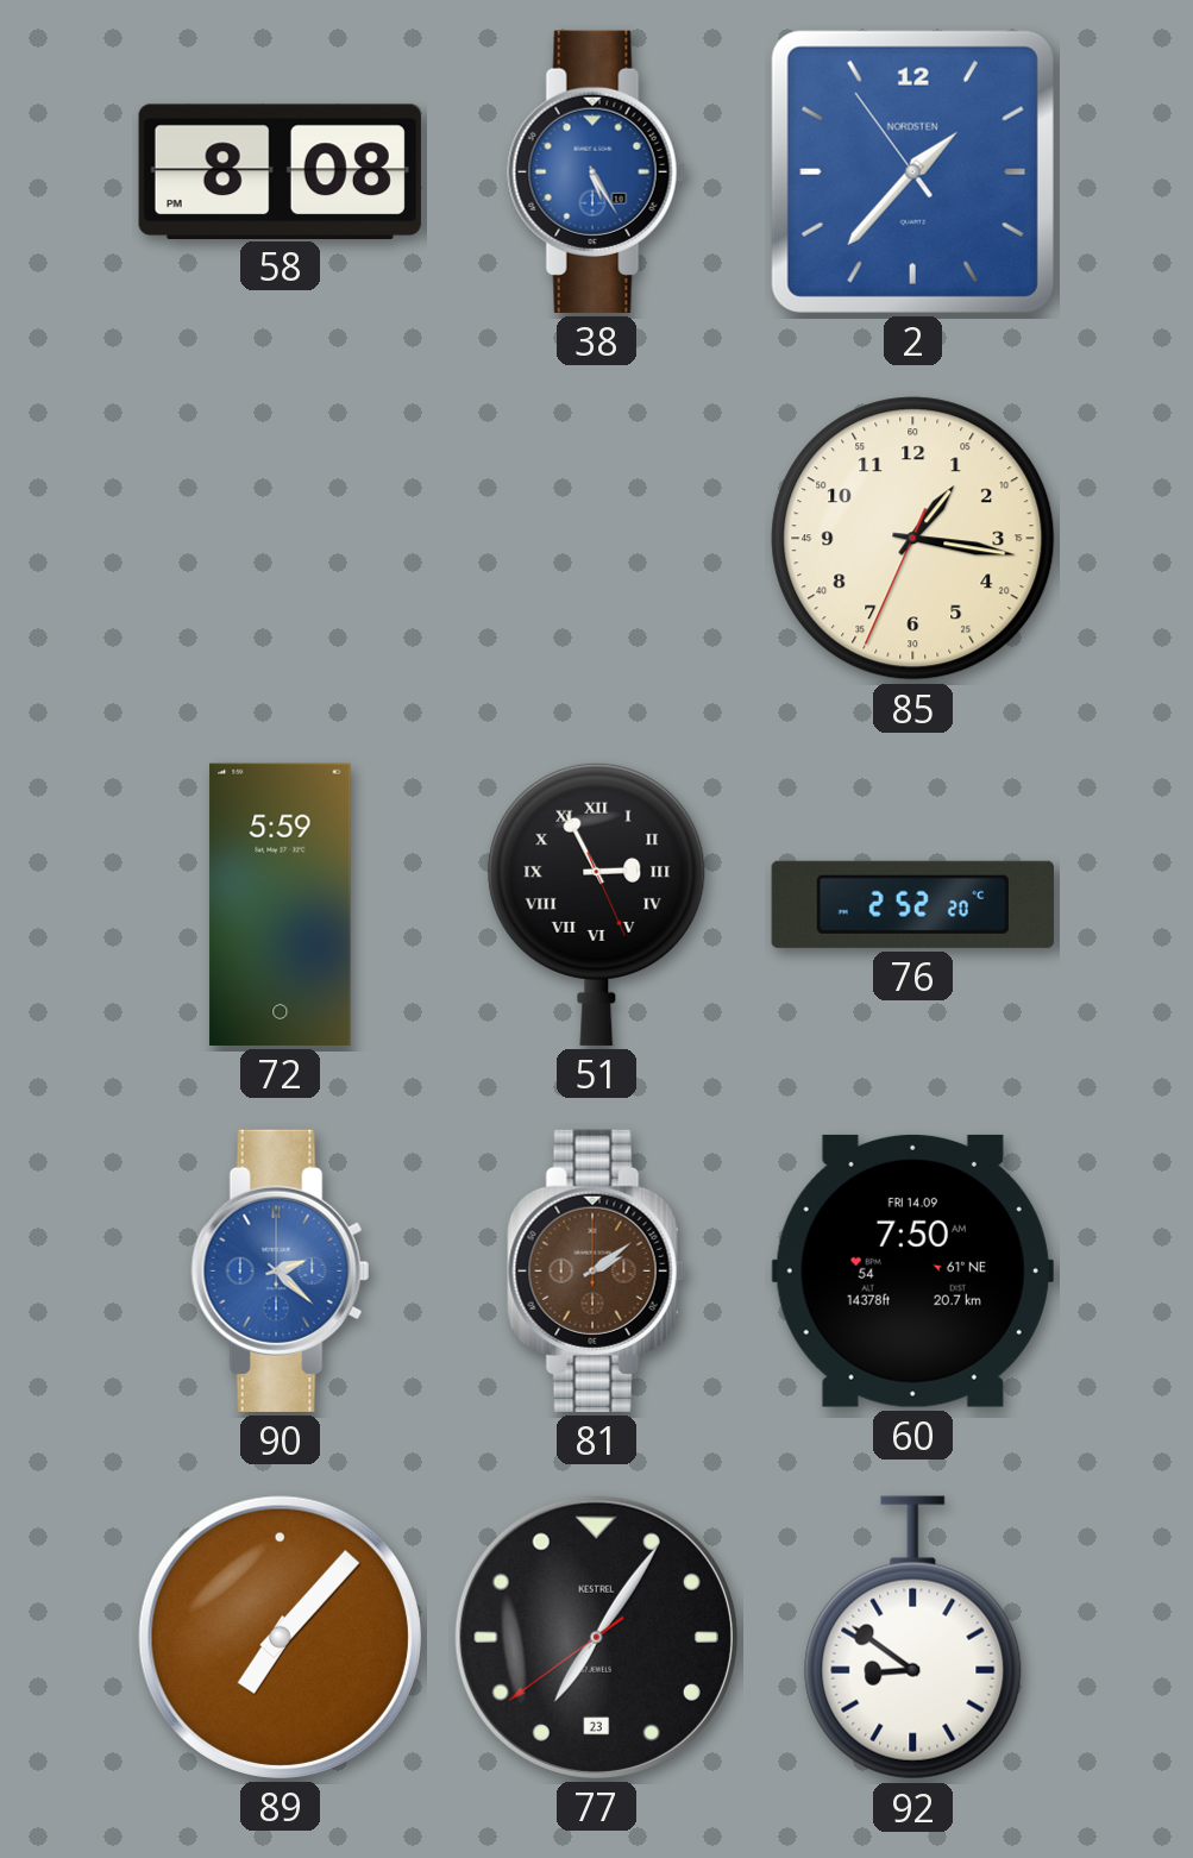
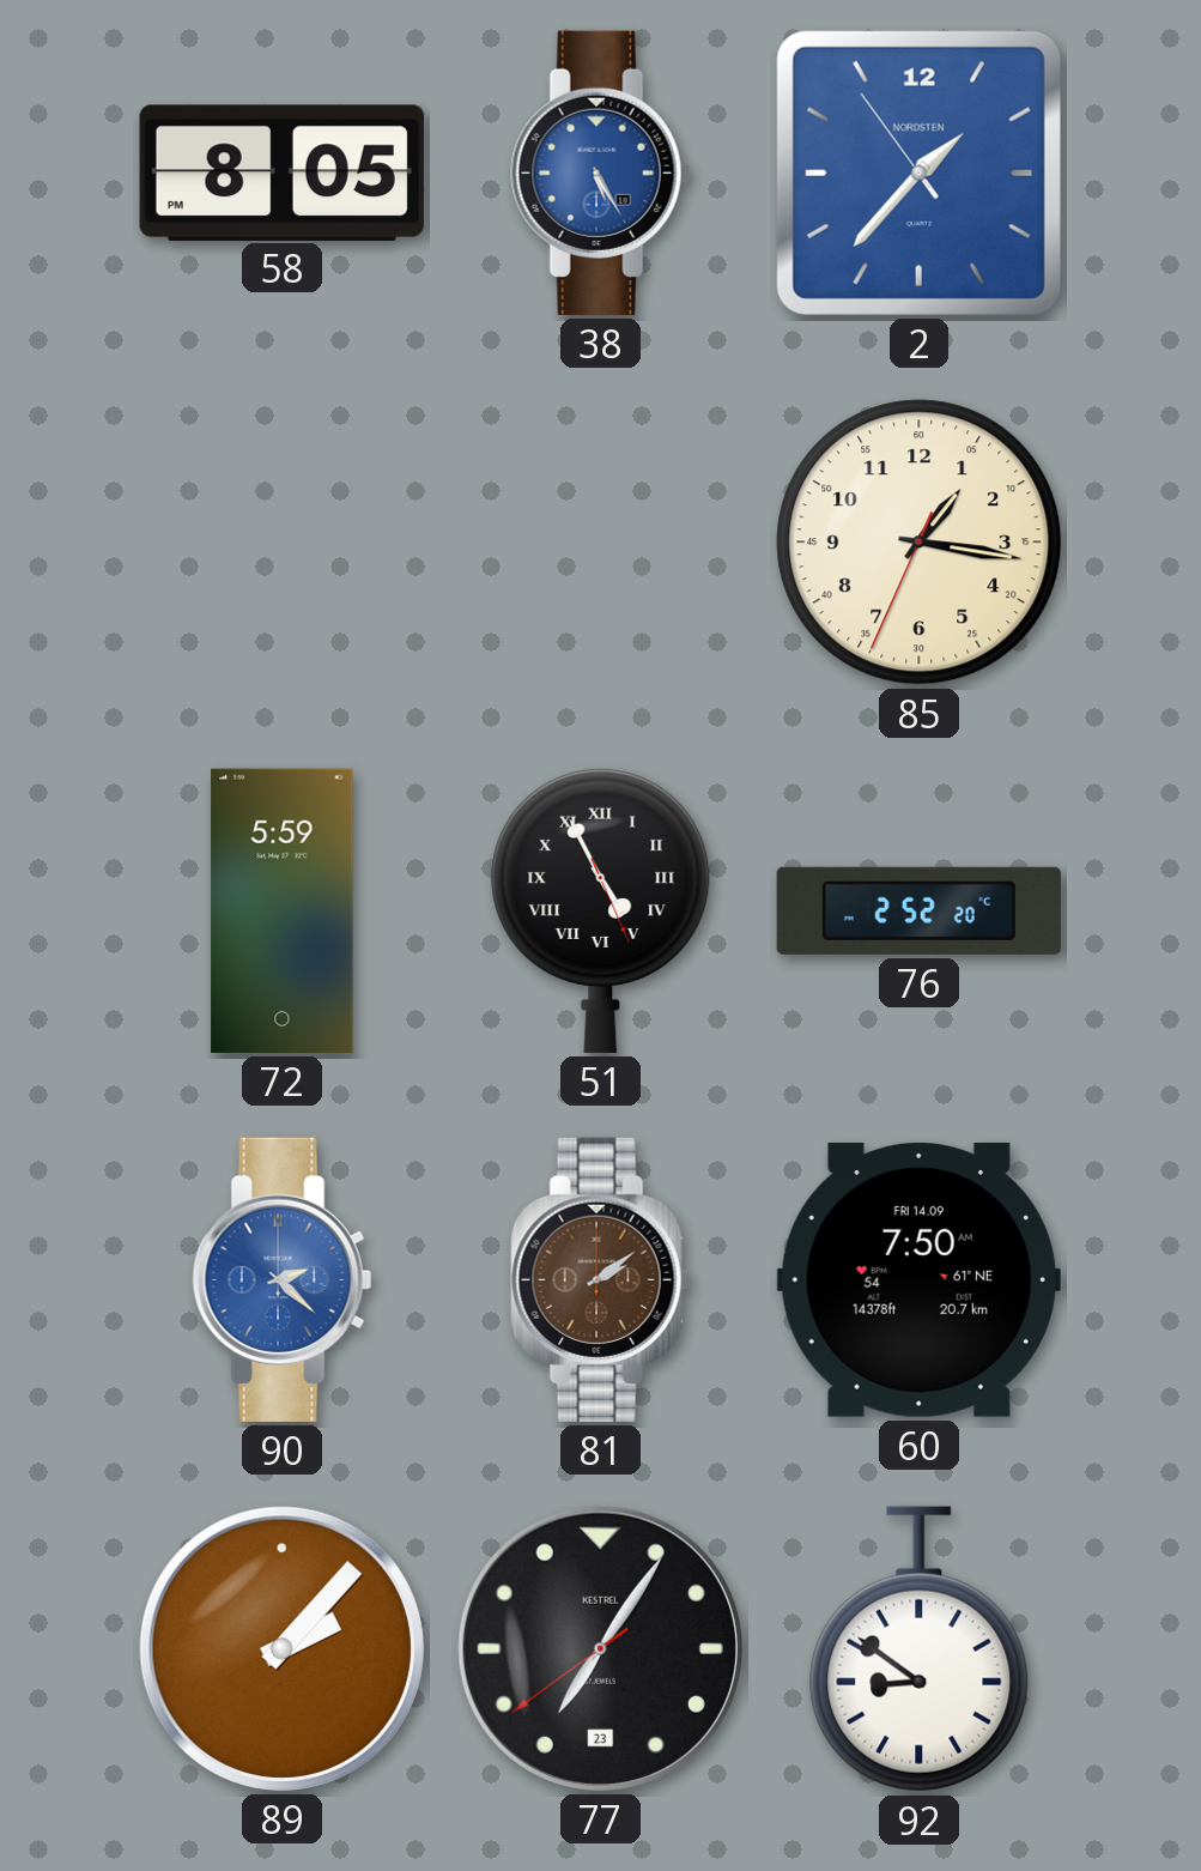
58: 8:08 -> 8:05 (281, 172)
51: 2:55 -> 4:55 (601, 910)
89: 7:07 -> 2:07 (281, 1648)
